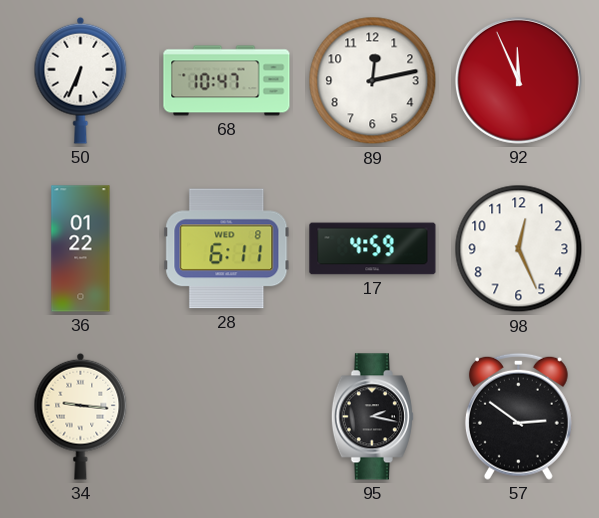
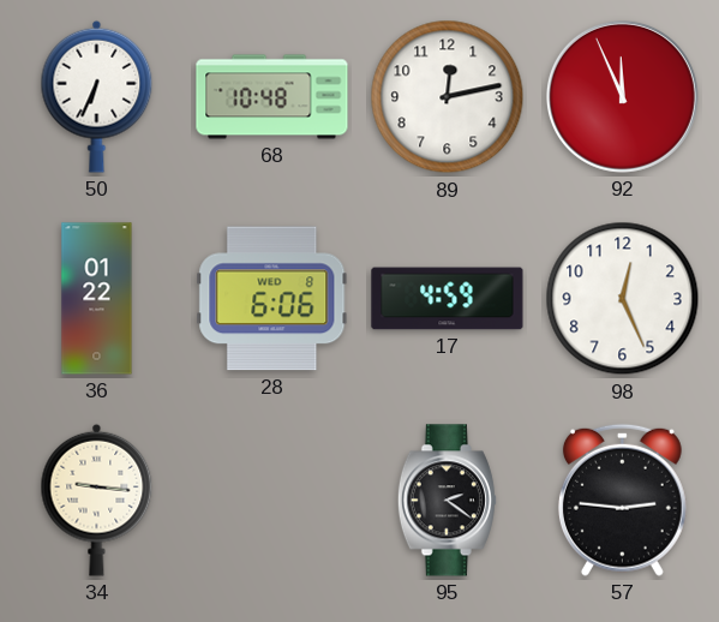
68: 10:47 -> 10:48 (272, 97)
28: 6:11 -> 6:06 (272, 299)
95: 2:17 -> 2:21 (447, 501)
57: 2:51 -> 2:46 (622, 500)
